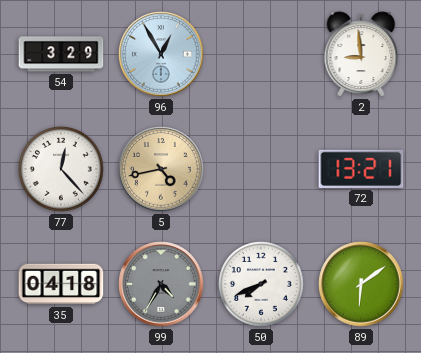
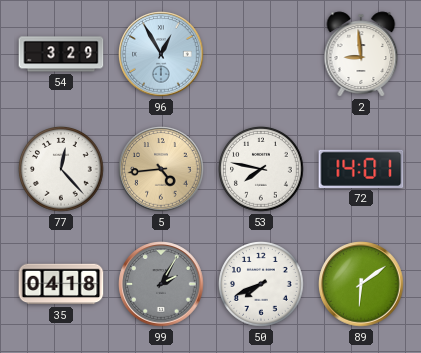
5: 4:43 -> 4:44 (161, 169)
53: none -> 7:47 (262, 170)
72: 13:21 -> 14:01 (361, 169)
99: 4:35 -> 2:05 (161, 284)
